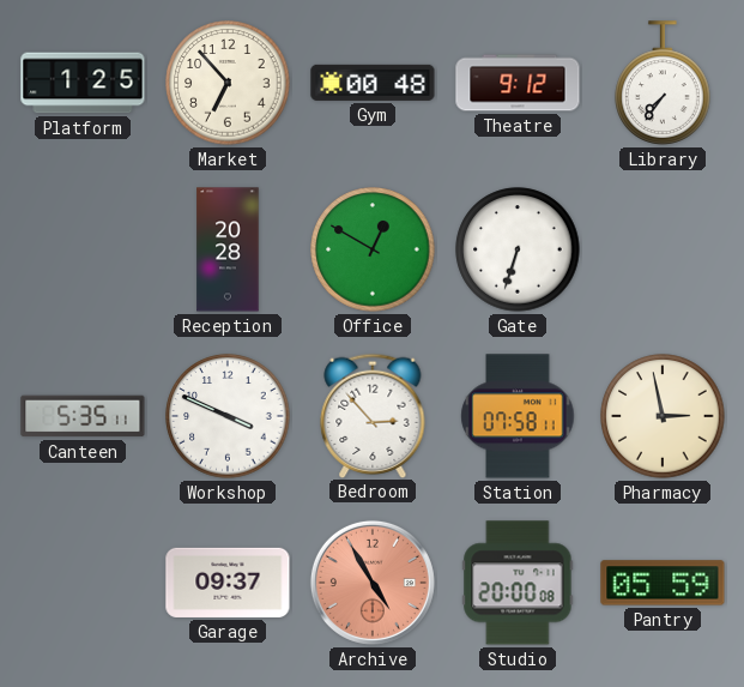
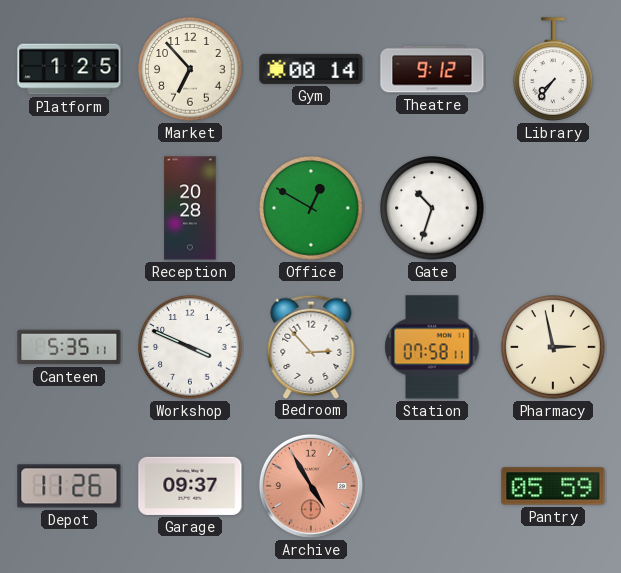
Gym: 00:48 -> 00:14 (311, 69)
Gate: 6:33 -> 10:33 (432, 208)
Depot: none -> 11:26 (69, 486)
Studio: 20:00 -> none (518, 583)
